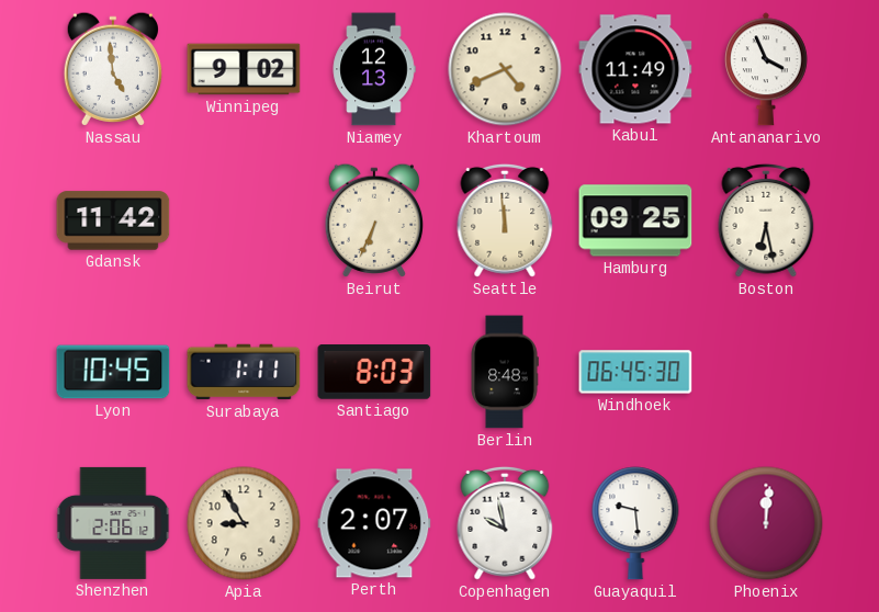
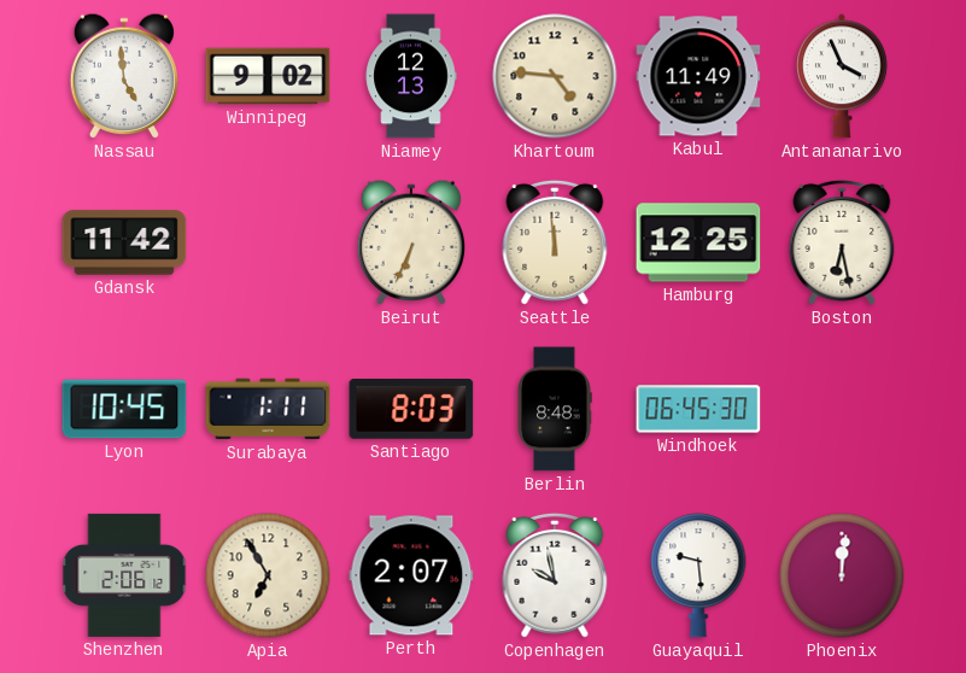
Khartoum: 4:41 -> 4:46 (555, 76)
Hamburg: 09:25 -> 12:25 (698, 242)
Apia: 8:55 -> 6:55 (268, 575)
